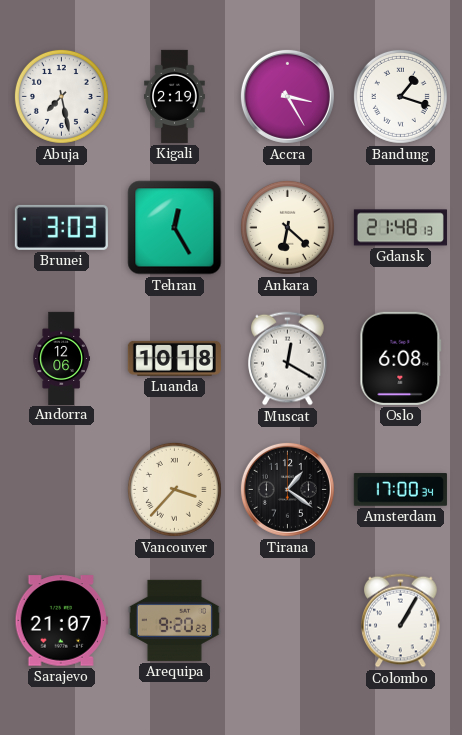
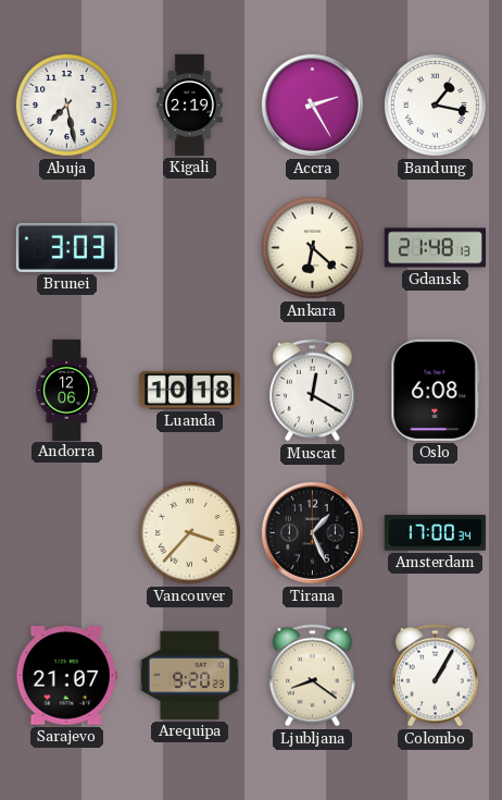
Accra: 3:25 -> 2:25 (312, 104)
Bandung: 1:18 -> 1:17 (435, 104)
Tehran: 12:25 -> none (175, 228)
Tirana: 1:21 -> 1:26 (312, 532)
Ljubljana: none -> 8:21 (313, 676)
